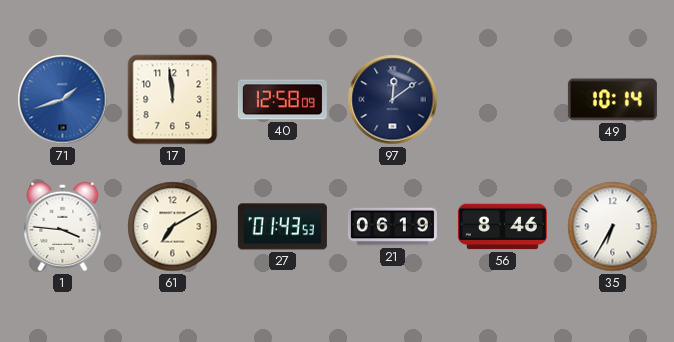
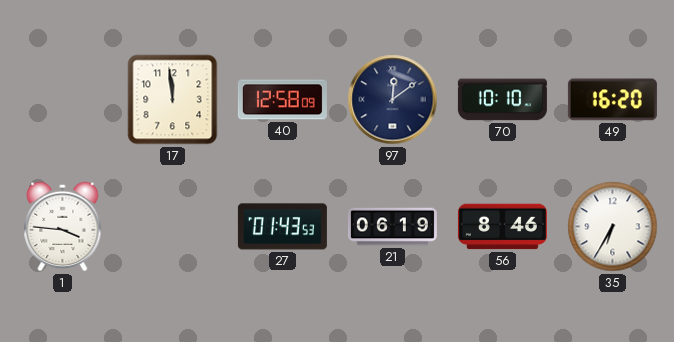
71: 1:42 -> none (63, 100)
70: none -> 10:10 (502, 100)
49: 10:14 -> 16:20 (612, 100)
61: 7:10 -> none (173, 227)
